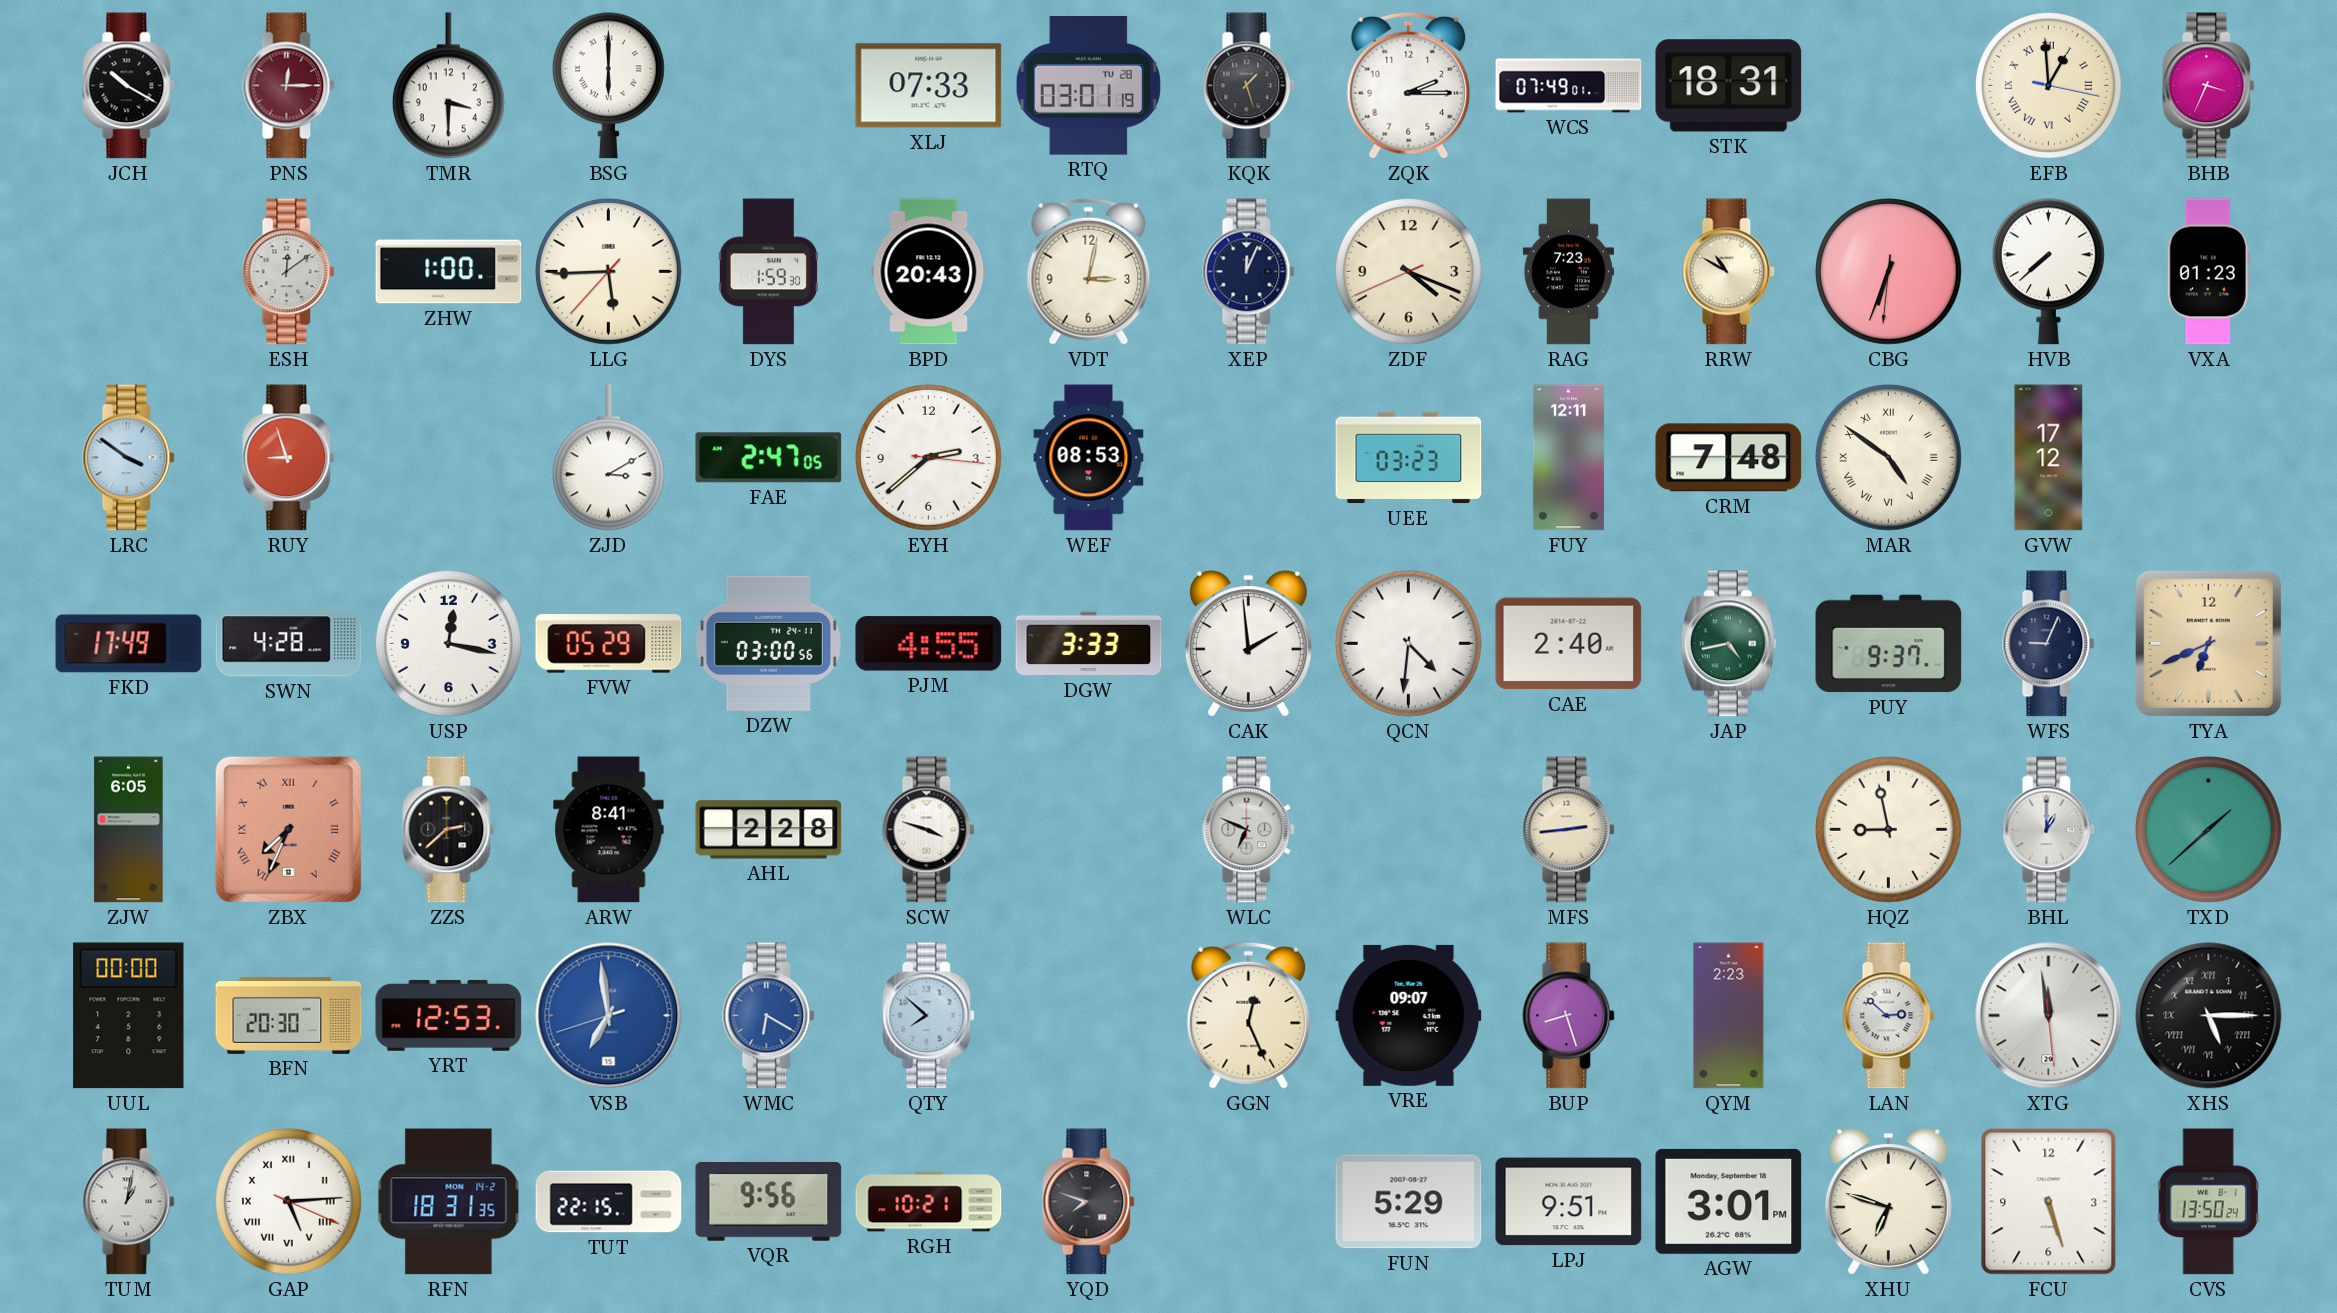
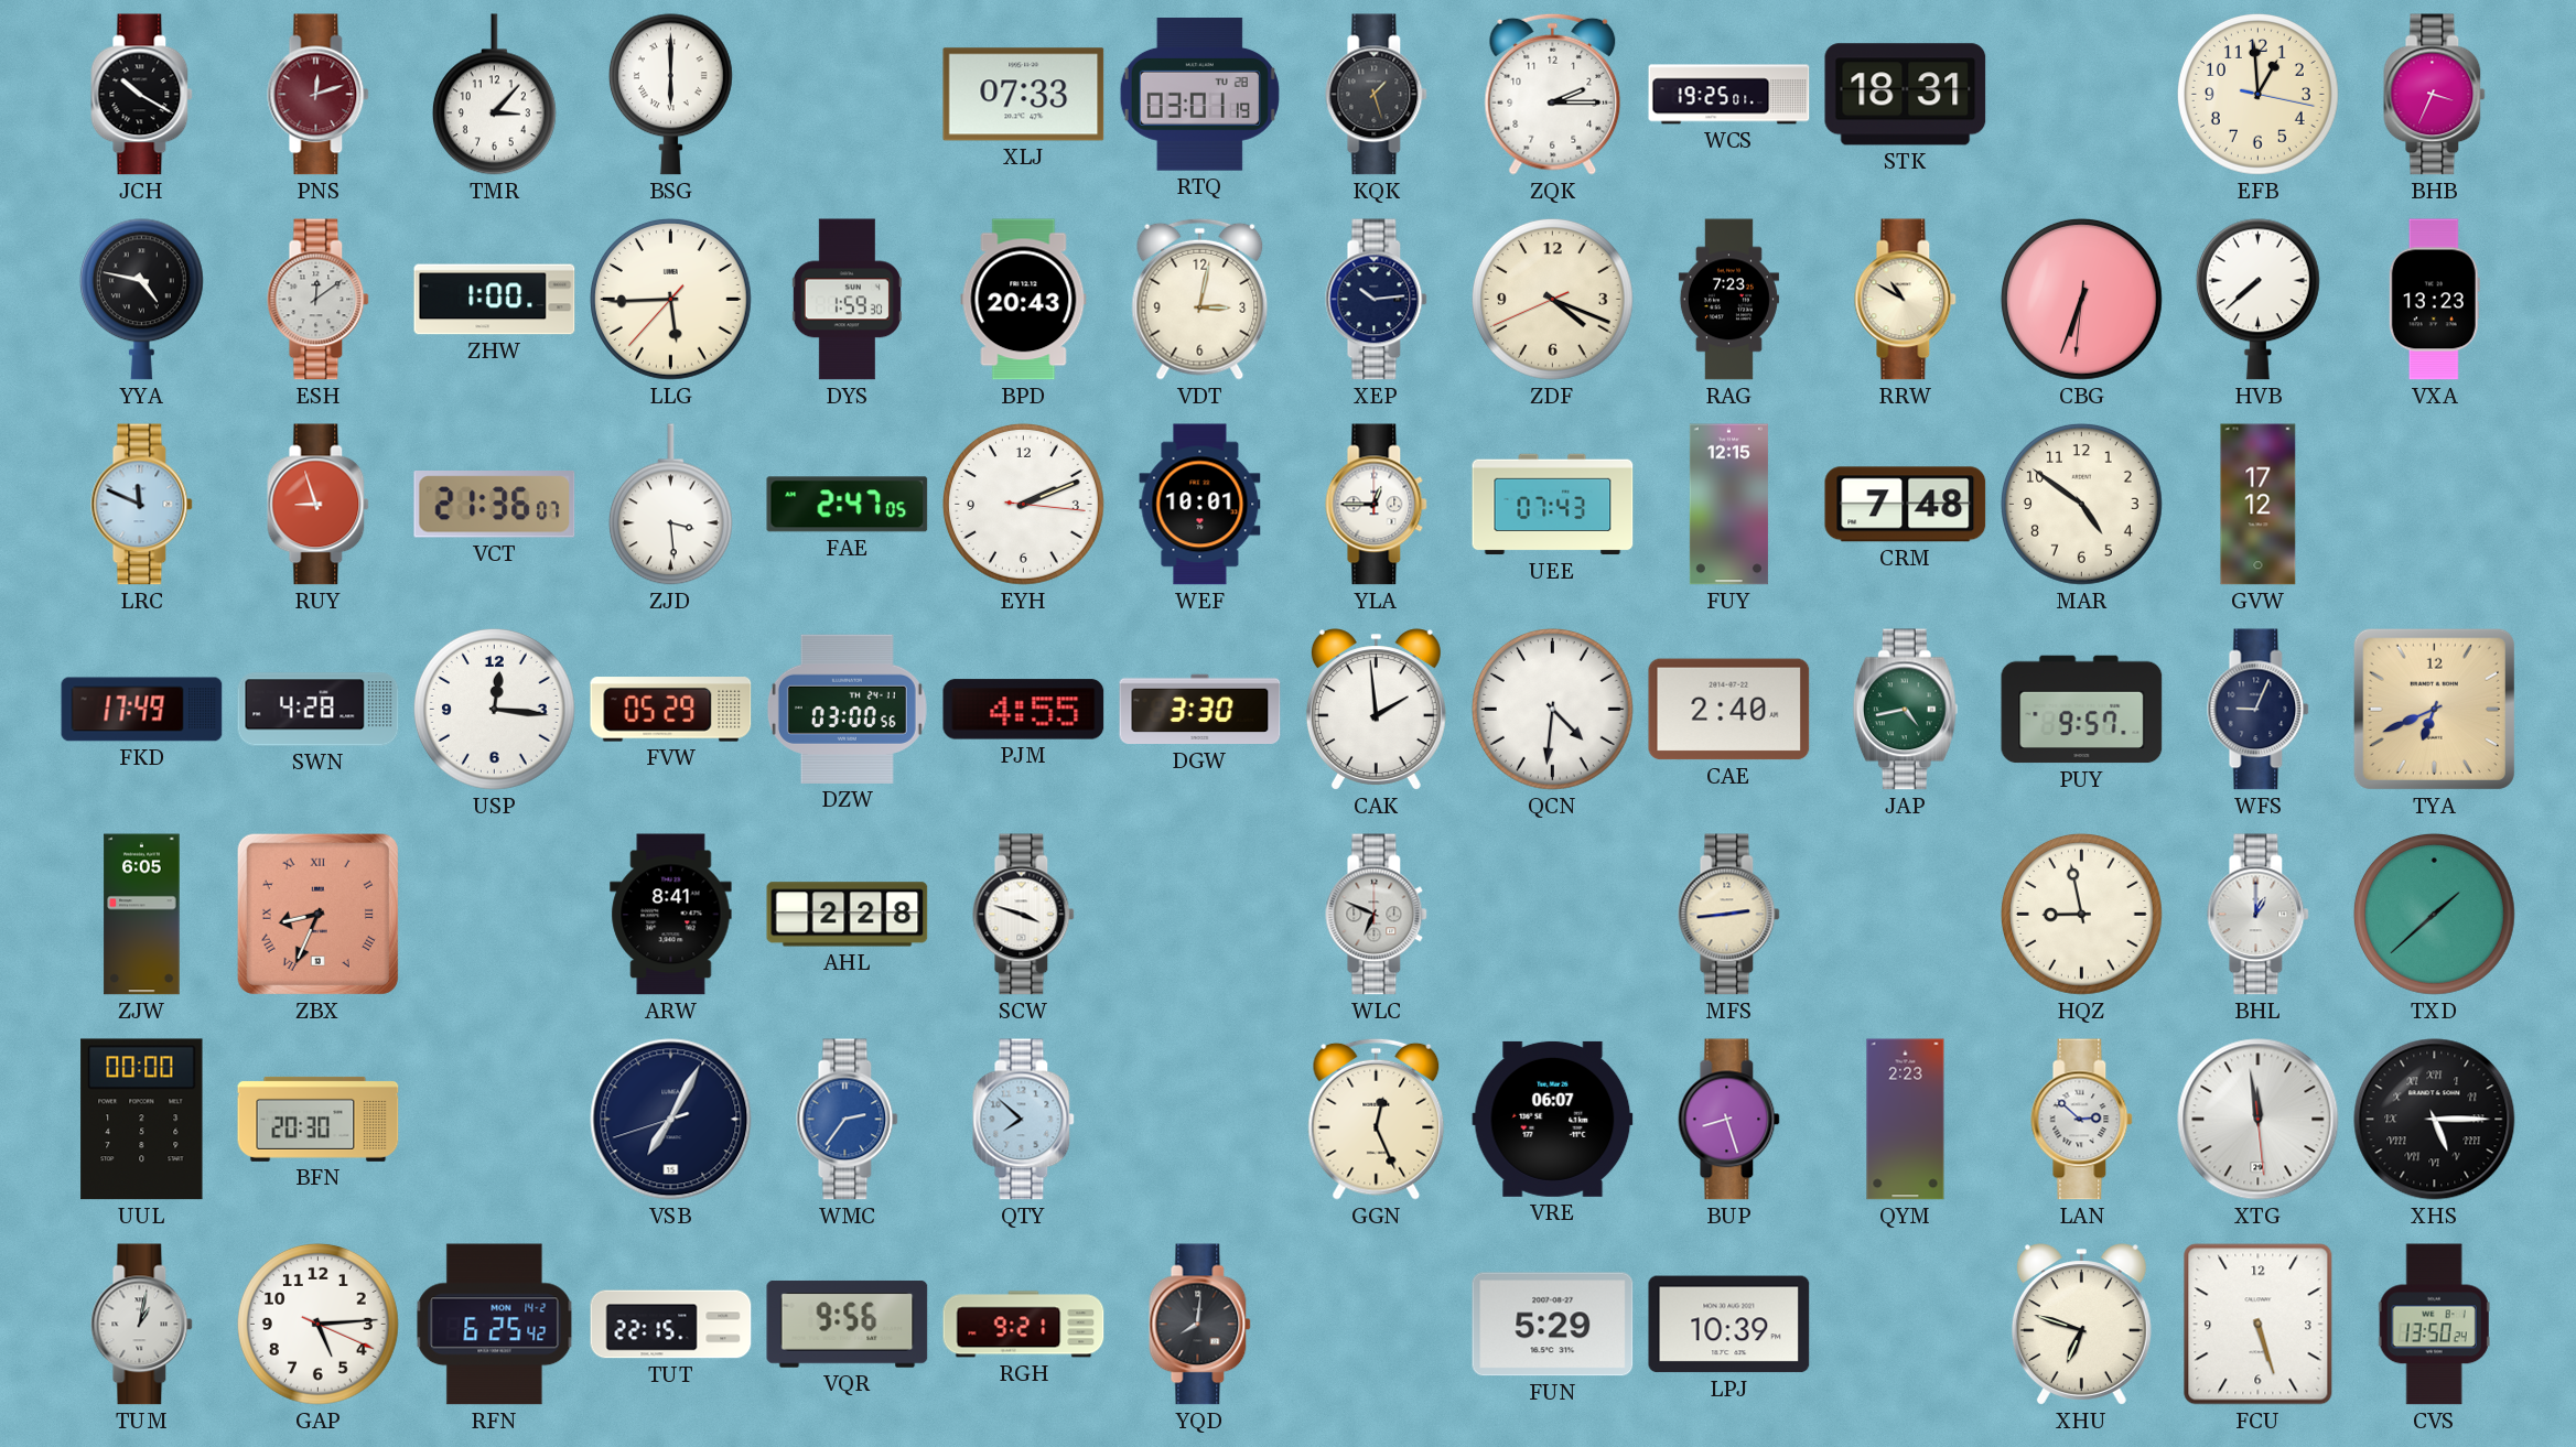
PNS: 12:15 -> 12:12 (319, 95)
TMR: 3:30 -> 3:07 (494, 95)
WCS: 07:49 -> 19:25 (1729, 95)
EFB numerals: Roman -> Arabic (2257, 94)
YYA: none -> 4:47 (141, 300)
XEP: 12:04 -> 10:14 (1377, 300)
VXA: 01:23 -> 13:23 (2434, 300)
LRC: 3:51 -> 11:49 (142, 505)
VCT: none -> 21:36 (495, 505)
ZJD: 3:10 -> 3:29 (670, 505)
EYH: 2:38 -> 2:11 (1023, 504)
WEF: 08:53 -> 10:01 (1200, 505)
YLA: none -> 12:45 (1377, 505)
UEE: 03:23 -> 07:43 (1553, 505)
FUY: 12:11 -> 12:15 (1728, 505)
MAR numerals: Roman -> Arabic (2081, 504)
USP: 12:17 -> 12:16 (494, 709)
DGW: 3:33 -> 3:30 (1200, 710)
PUY: 9:37 -> 9:57 (2082, 710)
ZBX: 7:34 -> 8:34 (317, 914)
ZZS: 2:38 -> none (449, 830)
YRT: 12:53 -> none (449, 1015)
VSB: 6:58 -> 7:04 (671, 1120)
VSB dial: blue -> navy (671, 1120)
WMC: 6:20 -> 2:36 (848, 1120)
VRE: 09:07 -> 06:07 (1553, 1119)
GAP numerals: Roman -> Arabic (317, 1324)
RFN: 18:31 -> 6:25 (495, 1325)
RGH: 10:21 -> 9:21 (1024, 1325)
YQD: 7:48 -> 8:01 (1200, 1325)
LPJ: 9:51 -> 10:39 (1729, 1325)
AGW: 3:01 -> none (1729, 1201)
